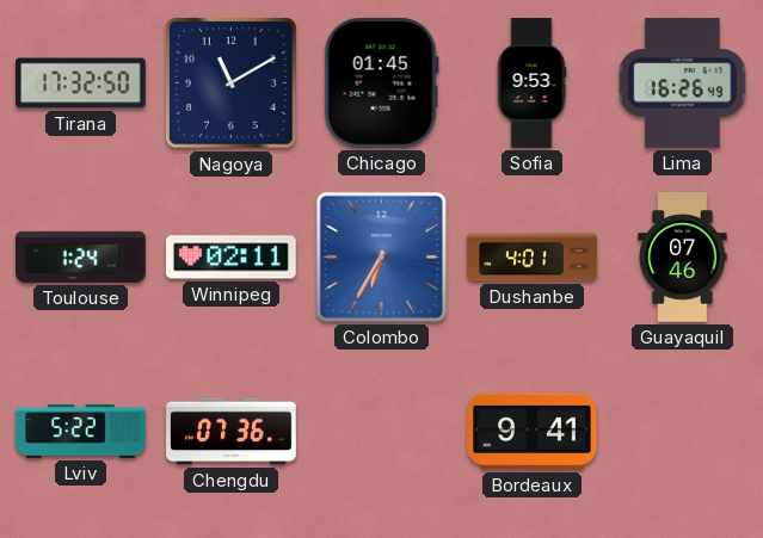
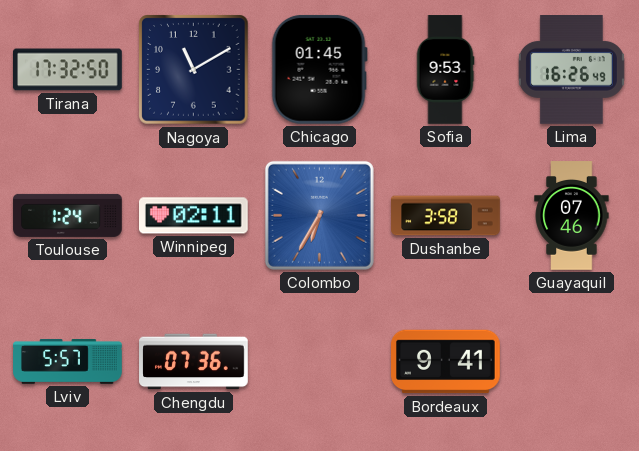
Dushanbe: 4:01 -> 3:58 (446, 216)
Lviv: 5:22 -> 5:57 (68, 362)
